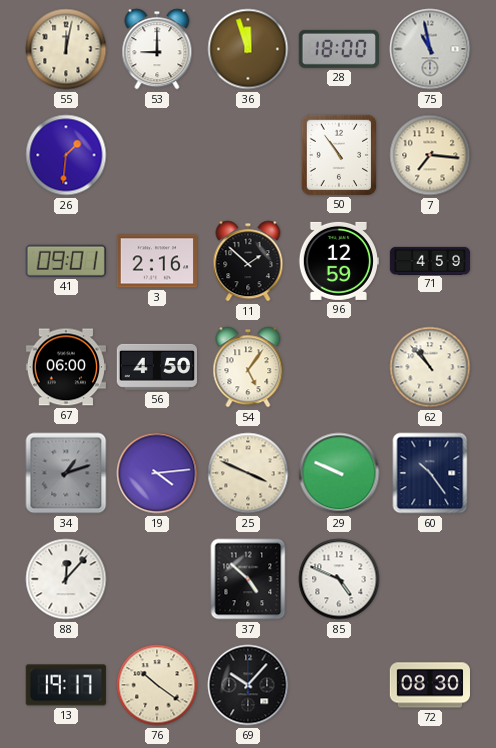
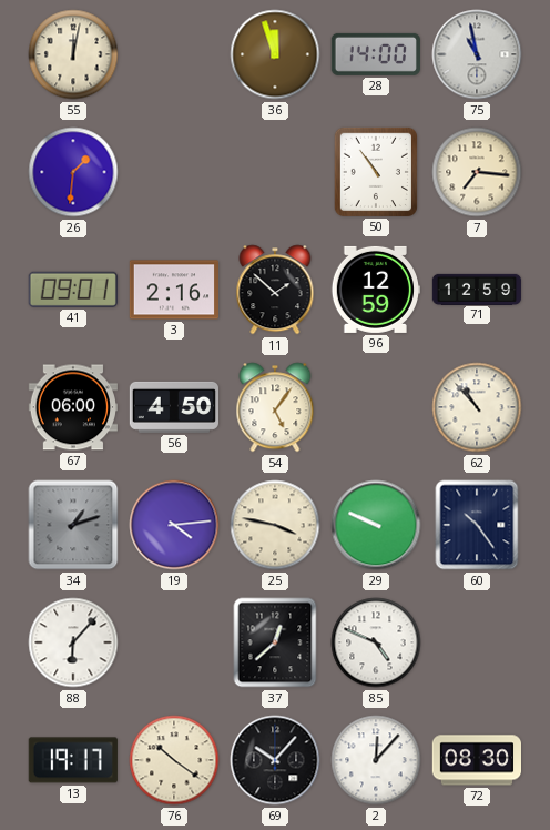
53: 9:00 -> none (157, 49)
28: 18:00 -> 14:00 (375, 54)
71: 4:59 -> 12:59 (477, 289)
25: 3:49 -> 3:47 (275, 525)
88: 12:07 -> 6:07 (73, 642)
37: 4:52 -> 12:38 (275, 642)
2: none -> 12:07 (376, 760)
